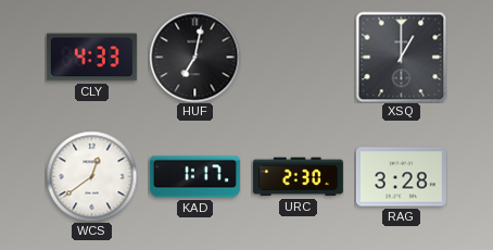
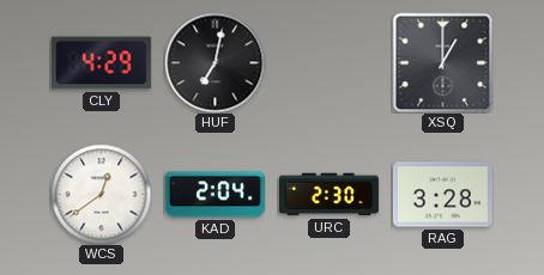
CLY: 4:33 -> 4:29 (101, 63)
KAD: 1:17 -> 2:04 (214, 195)
